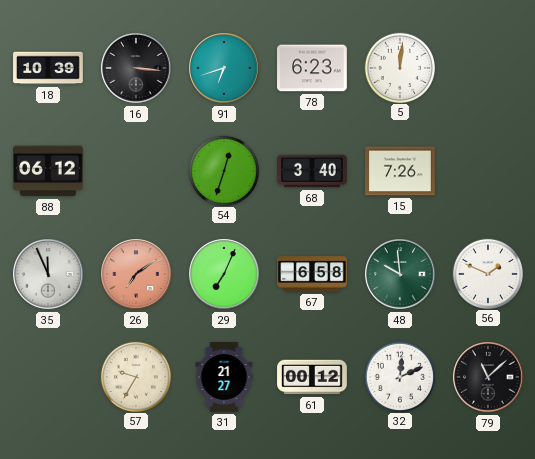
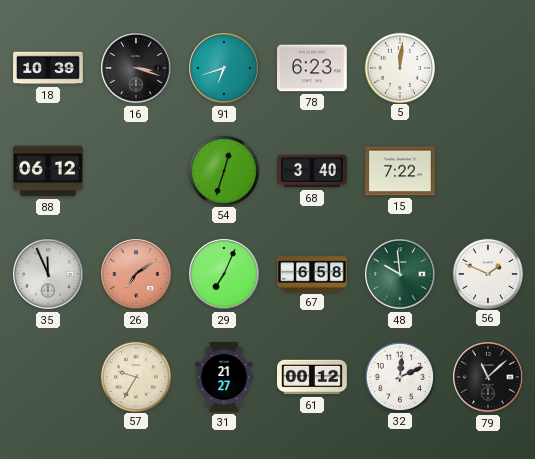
16: 3:16 -> 3:18 (136, 68)
15: 7:26 -> 7:22 (401, 171)
